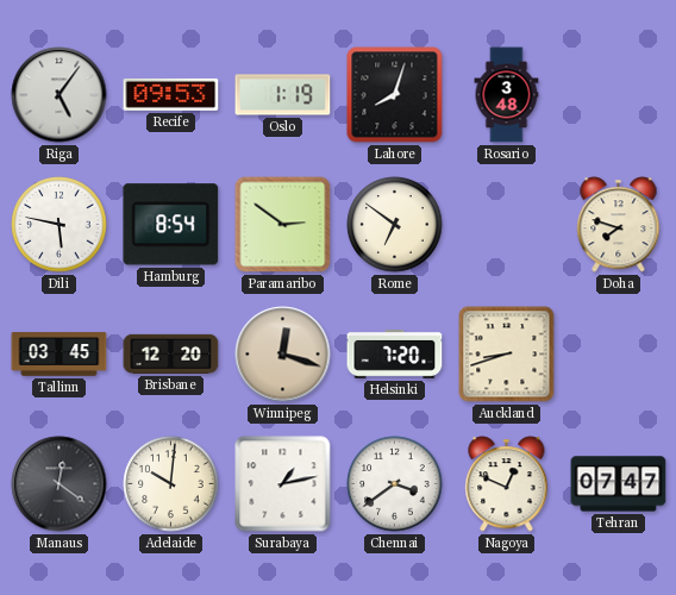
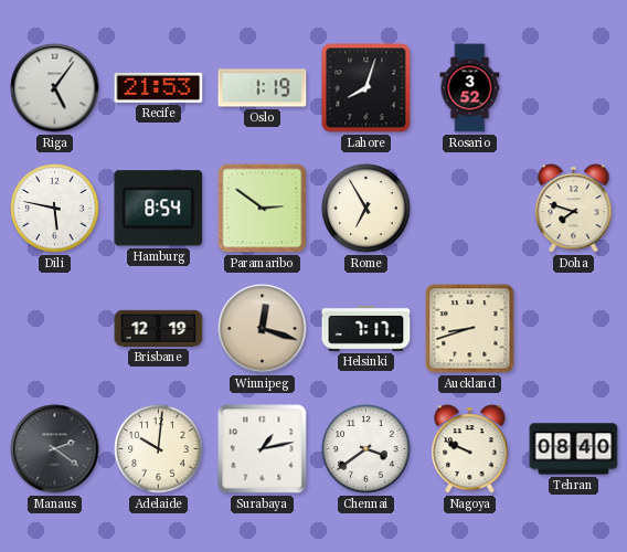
Recife: 09:53 -> 21:53 (159, 87)
Rosario: 3:48 -> 3:52 (470, 88)
Rome: 6:51 -> 6:55 (366, 209)
Tallinn: 03:45 -> none (60, 355)
Brisbane: 12:20 -> 12:19 (159, 328)
Helsinki: 7:20 -> 7:17 (366, 329)
Manaus: 12:21 -> 2:21 (55, 449)
Nagoya: 12:49 -> 9:49 (470, 449)
Tehran: 07:47 -> 08:40 (574, 449)
